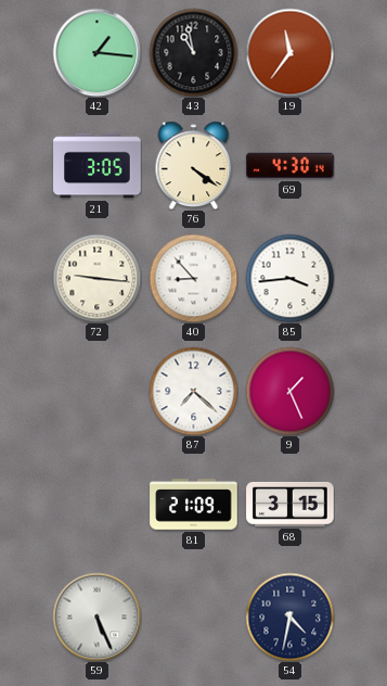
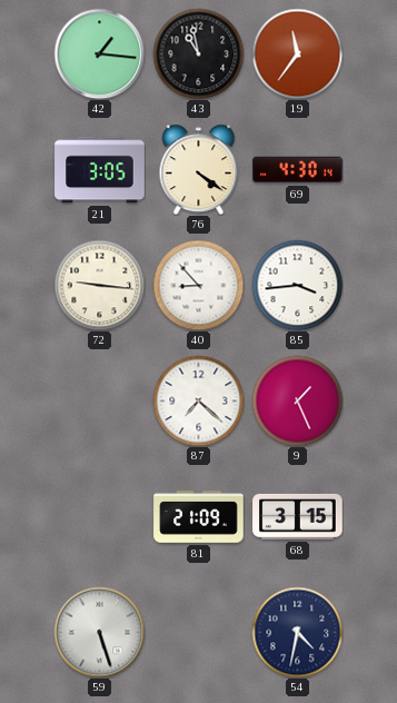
59: 5:26 -> 5:27 (99, 632)
